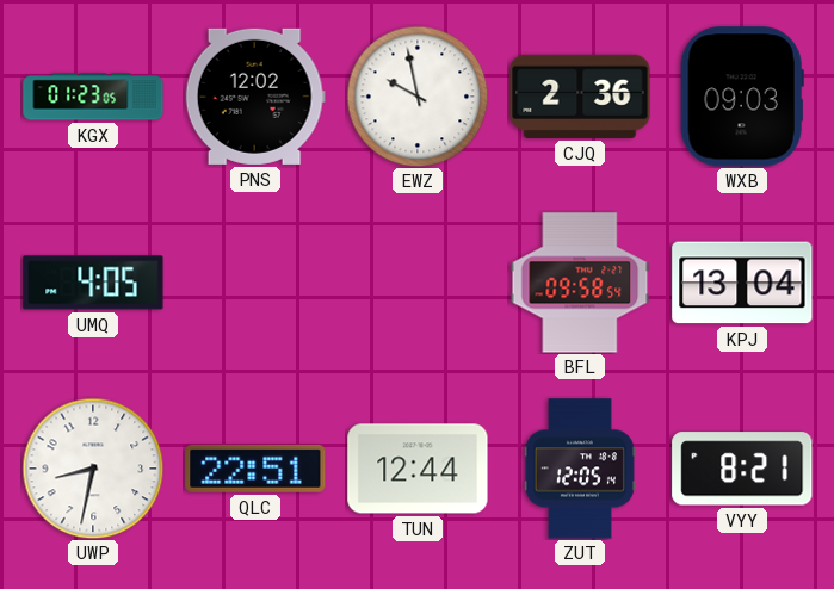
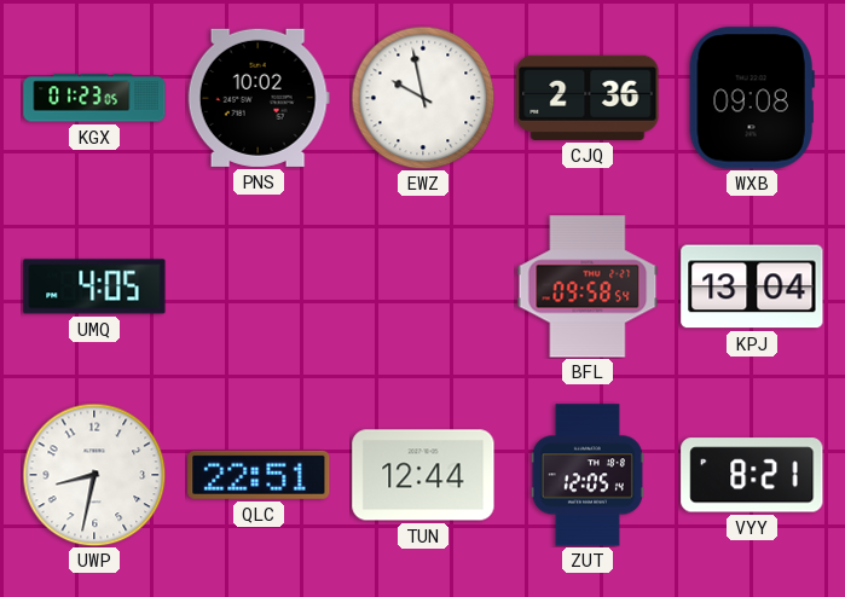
PNS: 12:02 -> 10:02 (259, 98)
WXB: 09:03 -> 09:08 (752, 98)
